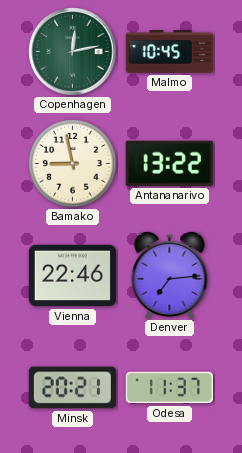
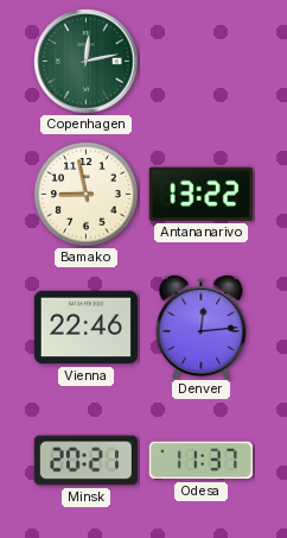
Malmo: 10:45 -> none (169, 52)
Denver: 7:14 -> 12:14 (202, 325)
